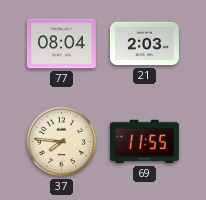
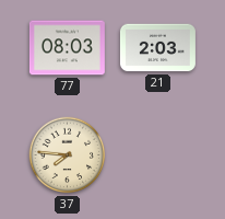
77: 08:04 -> 08:03 (67, 48)
69: 11:55 -> none (144, 142)
